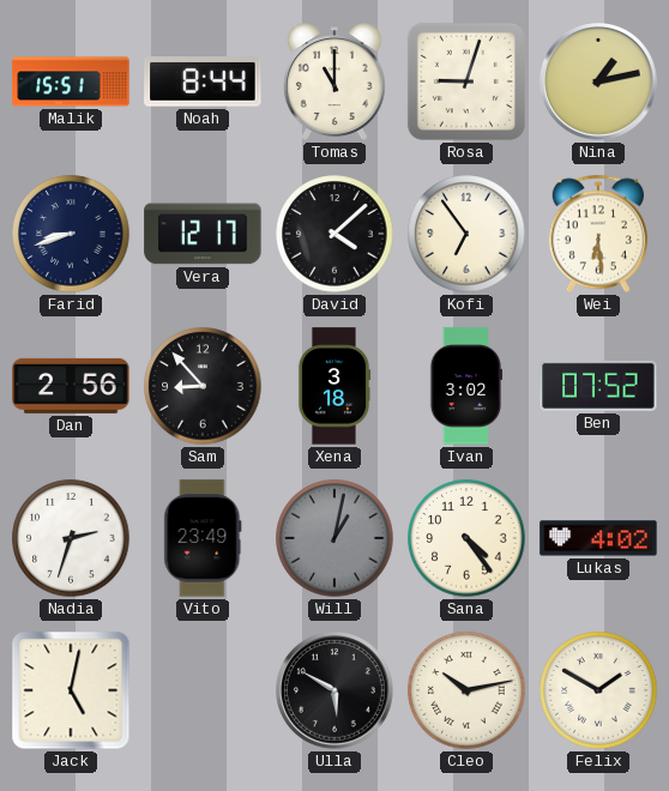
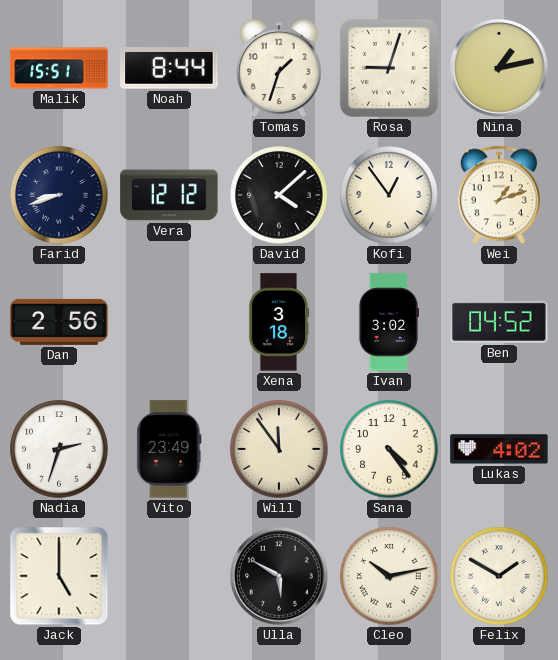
Tomas: 11:00 -> 1:33 (279, 68)
Vera: 12:17 -> 12:12 (169, 195)
Kofi: 6:54 -> 12:54 (389, 195)
Wei: 6:29 -> 1:12 (499, 195)
Sam: 8:53 -> none (203, 386)
Ben: 07:52 -> 04:52 (499, 322)
Will: 1:02 -> 11:54 (279, 449)
Will dial: grey -> cream (279, 449)
Jack: 5:02 -> 5:00 (59, 576)
